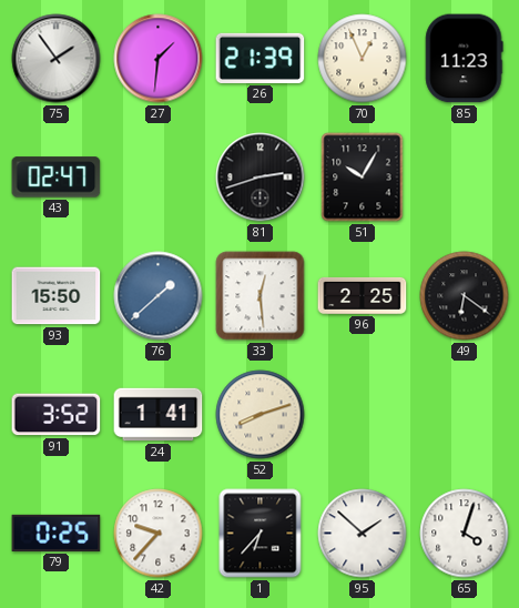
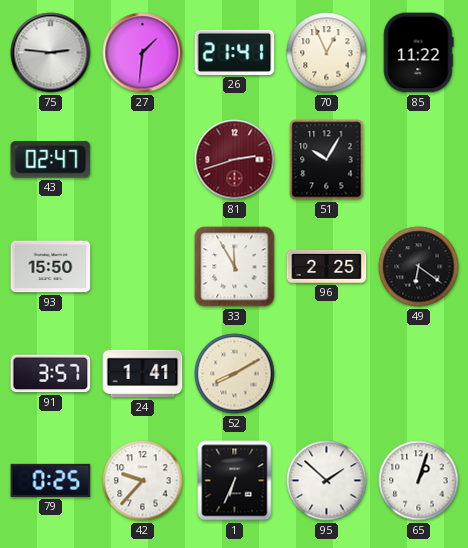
75: 1:54 -> 2:46 (51, 53)
26: 21:39 -> 21:41 (235, 52)
85: 11:23 -> 11:22 (419, 53)
81 dial: black -> burgundy (235, 160)
76: 1:38 -> none (159, 296)
33: 12:29 -> 11:55 (235, 267)
91: 3:52 -> 3:57 (51, 374)
52: 8:12 -> 8:10 (235, 374)
1: 6:37 -> 6:34 (235, 481)
65: 4:03 -> 1:03 (419, 481)
